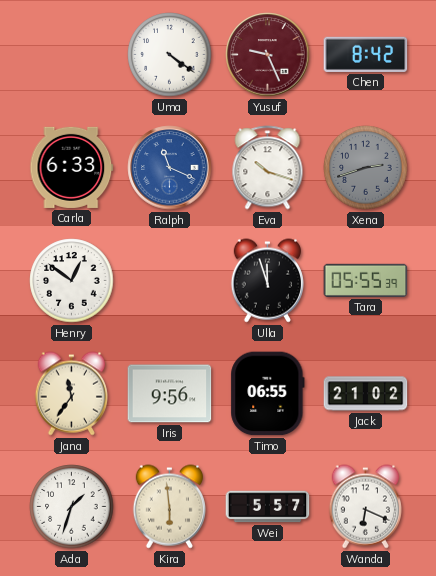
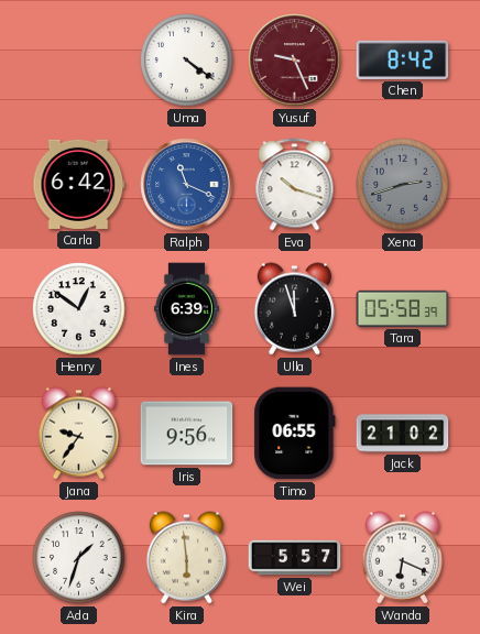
Carla: 6:33 -> 6:42 (79, 184)
Ines: none -> 6:39 (186, 309)
Tara: 05:55 -> 05:58 (403, 308)
Jana: 11:36 -> 9:36 (78, 434)
